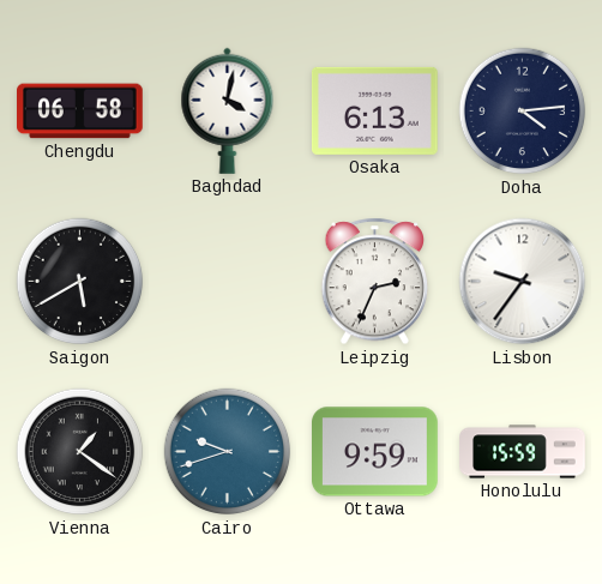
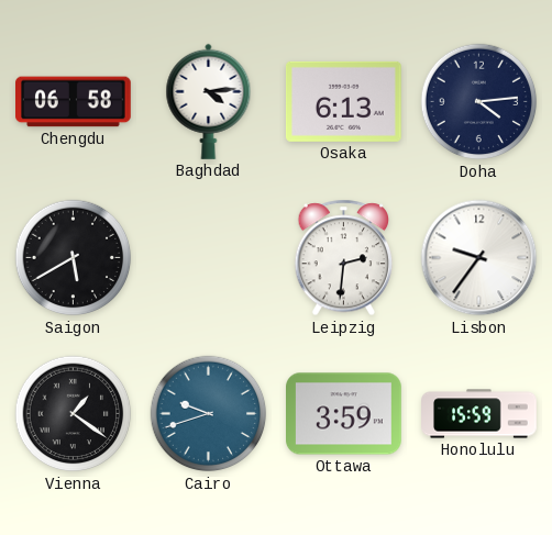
Baghdad: 4:02 -> 4:14 (209, 101)
Leipzig: 2:34 -> 2:31 (344, 258)
Ottawa: 9:59 -> 3:59 (344, 414)
